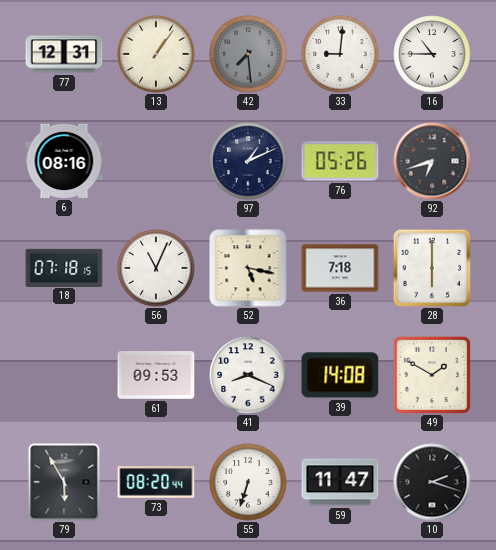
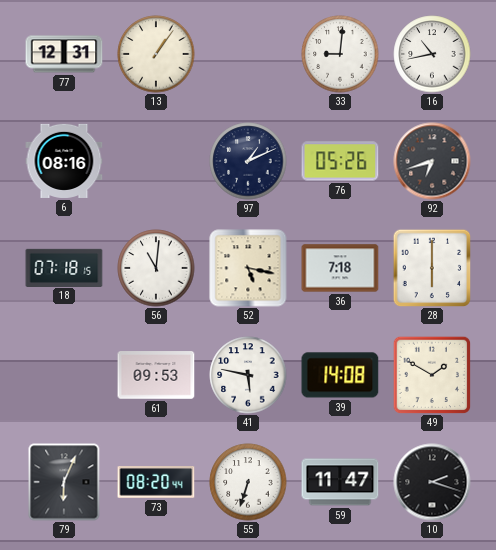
42: 7:29 -> none (248, 54)
16: 10:45 -> 10:43 (432, 54)
56: 11:04 -> 11:01 (156, 268)
41: 8:19 -> 5:47 (248, 375)
79: 5:55 -> 6:04 (64, 482)
